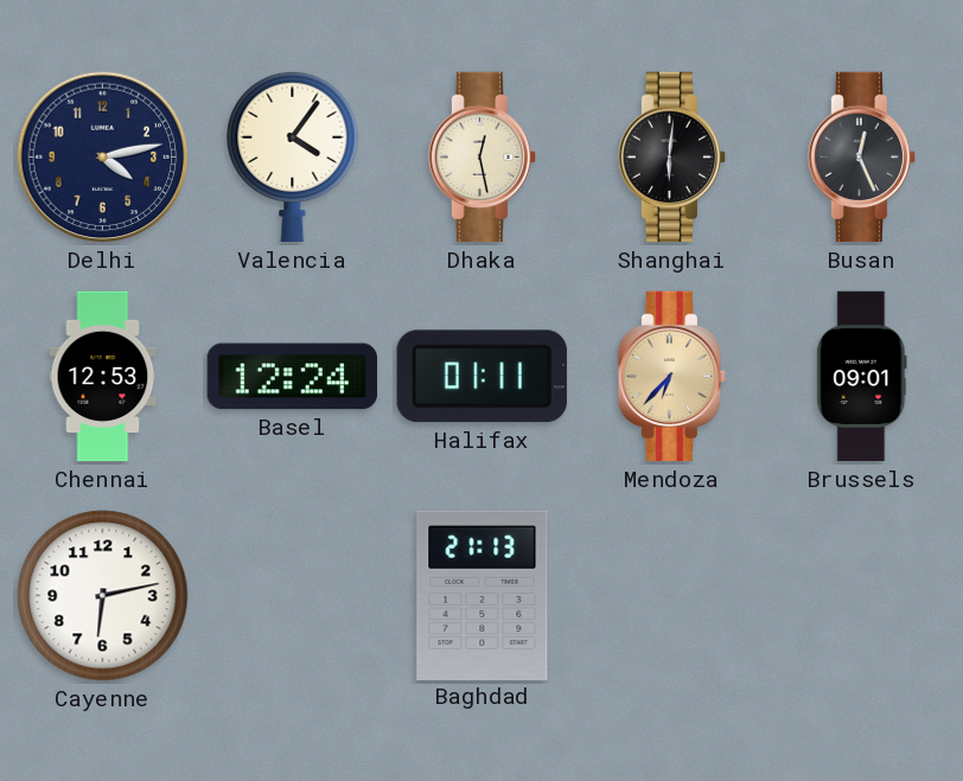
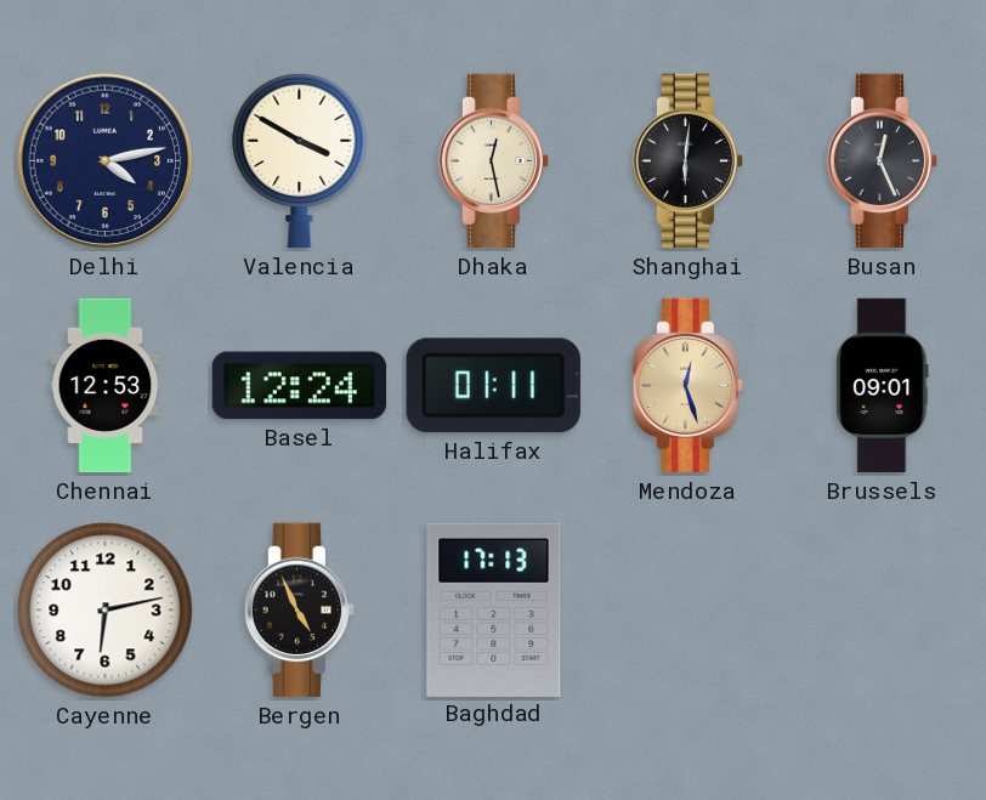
Valencia: 4:06 -> 3:50 (300, 160)
Mendoza: 6:37 -> 12:27 (688, 386)
Bergen: none -> 4:56 (300, 611)
Baghdad: 21:13 -> 17:13 (494, 609)
